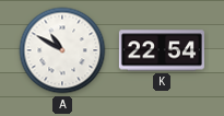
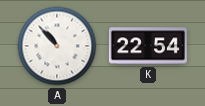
A: 10:50 -> 10:53 (57, 46)
